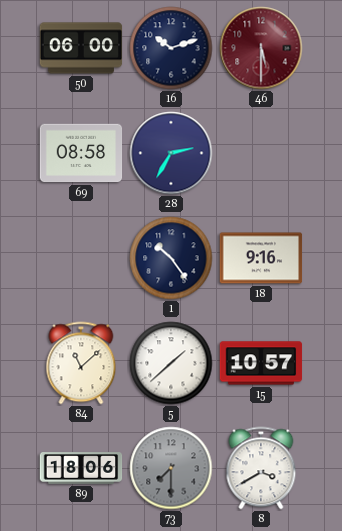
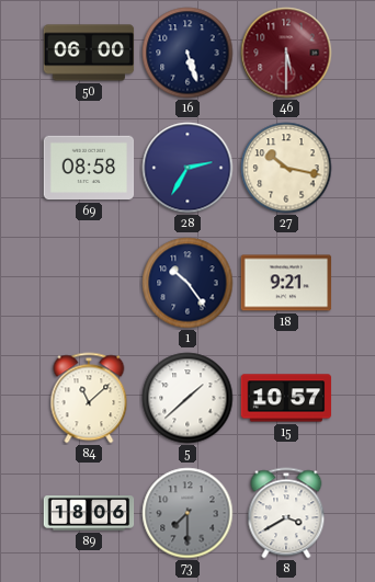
16: 10:12 -> 5:27 (187, 53)
27: none -> 10:17 (286, 168)
18: 9:16 -> 9:21 (286, 283)
